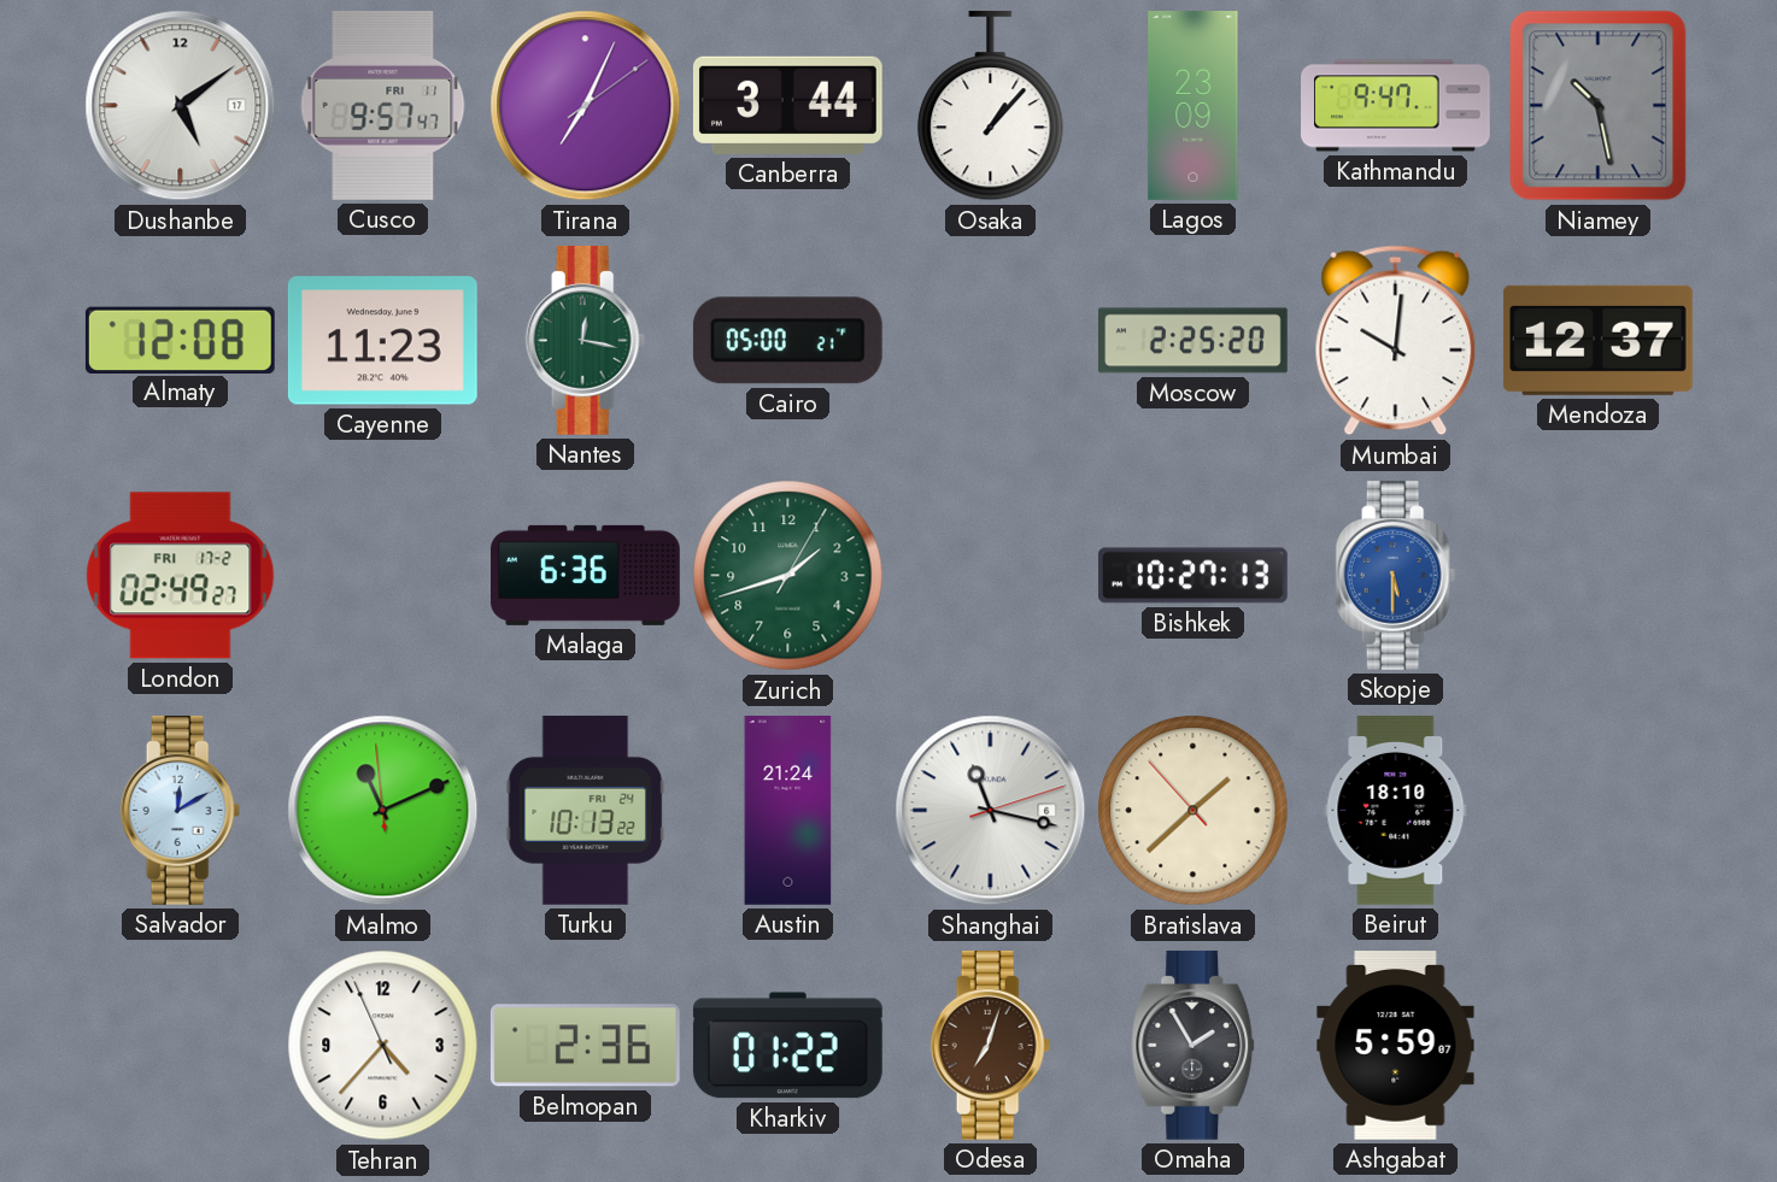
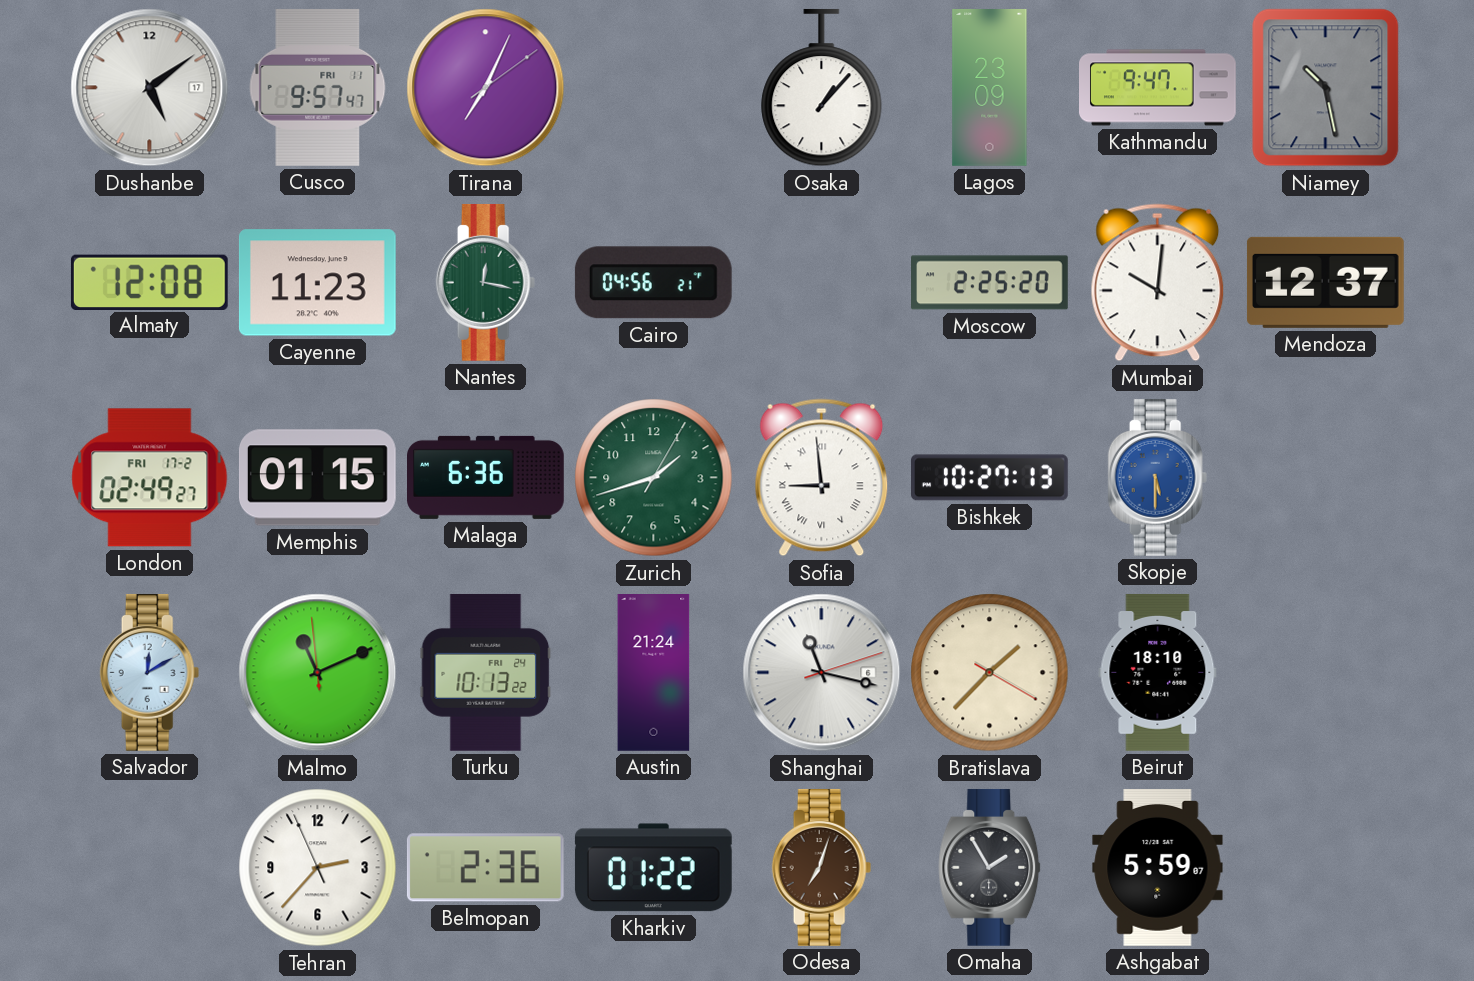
Canberra: 3:44 -> none (787, 105)
Cairo: 05:00 -> 04:56 (653, 283)
Memphis: none -> 01:15 (317, 478)
Sofia: none -> 8:59 (822, 478)
Bratislava: 1:37:53 -> 1:37:20 (990, 673)
Tehran: 4:36 -> 2:36 (318, 868)
